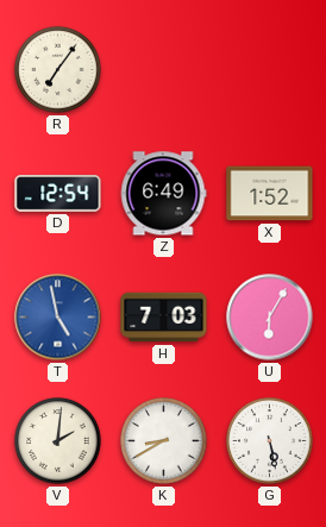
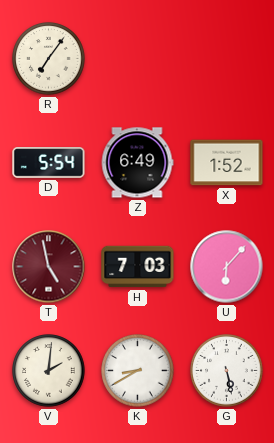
D: 12:54 -> 5:54 (49, 163)
T dial: blue -> burgundy (49, 267)
U: 6:05 -> 6:07 (227, 267)
